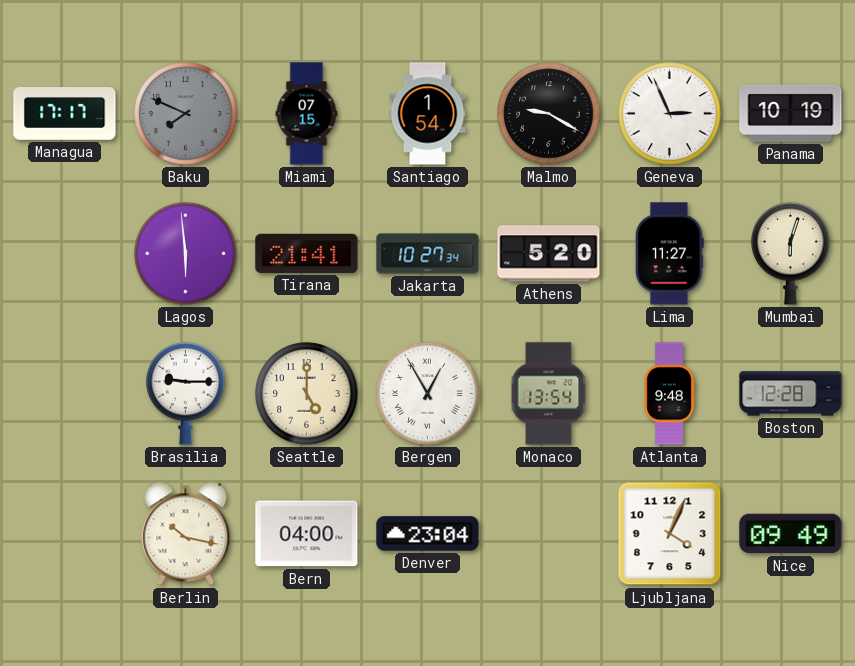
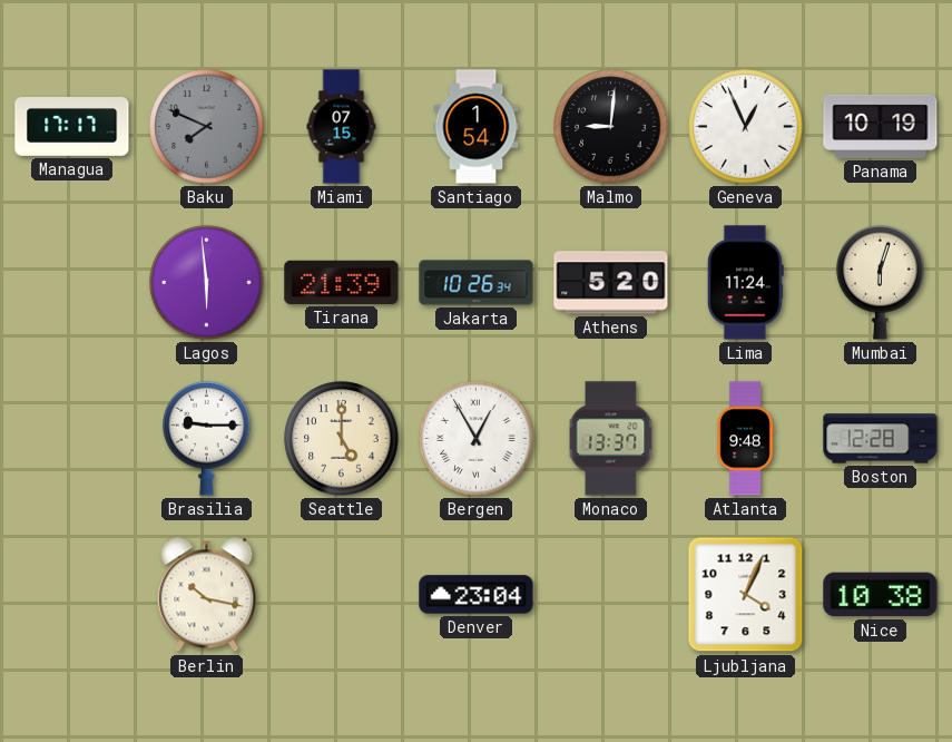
Malmo: 9:20 -> 9:01 (611, 127)
Geneva: 2:56 -> 12:56 (746, 127)
Tirana: 21:41 -> 21:39 (342, 282)
Jakarta: 10:27 -> 10:26 (477, 283)
Lima: 11:27 -> 11:24 (745, 283)
Monaco: 13:54 -> 13:37 (611, 439)
Bern: 04:00 -> none (307, 534)
Nice: 09:49 -> 10:38 (881, 595)
